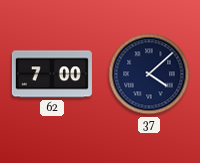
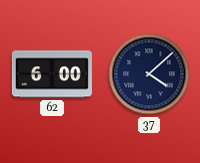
62: 7:00 -> 6:00 (52, 74)
